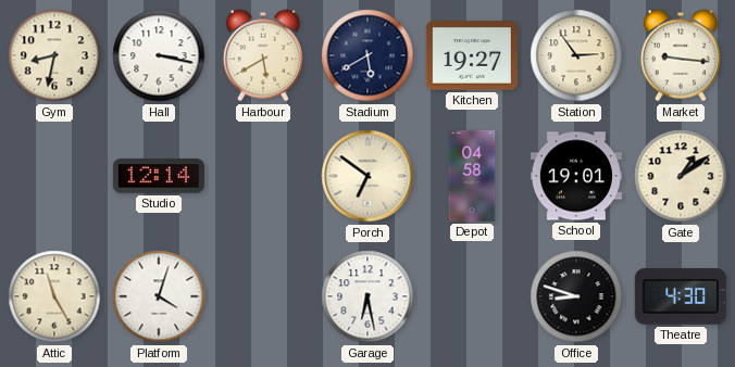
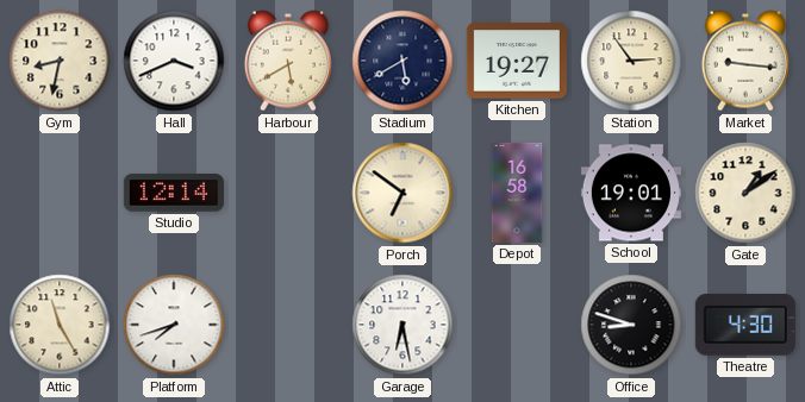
Hall: 3:17 -> 3:41 (174, 61)
Depot: 04:58 -> 16:58 (517, 193)
Platform: 4:03 -> 7:42 (174, 325)
